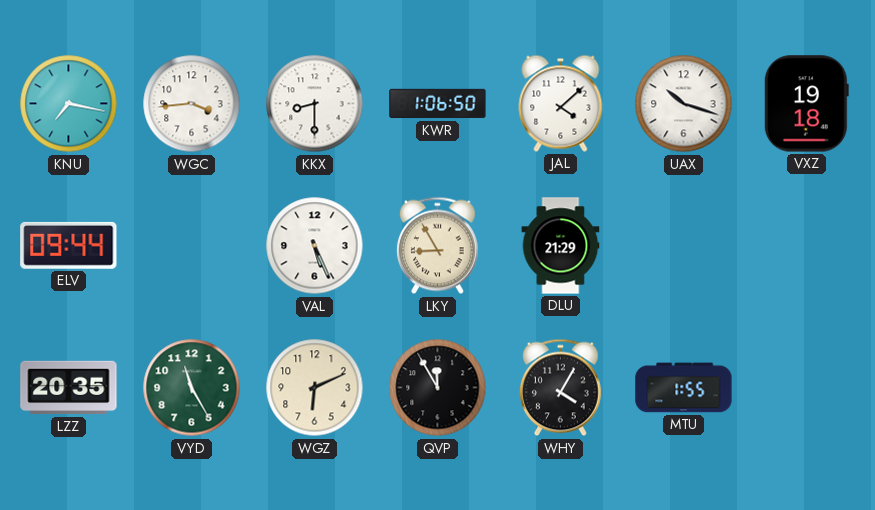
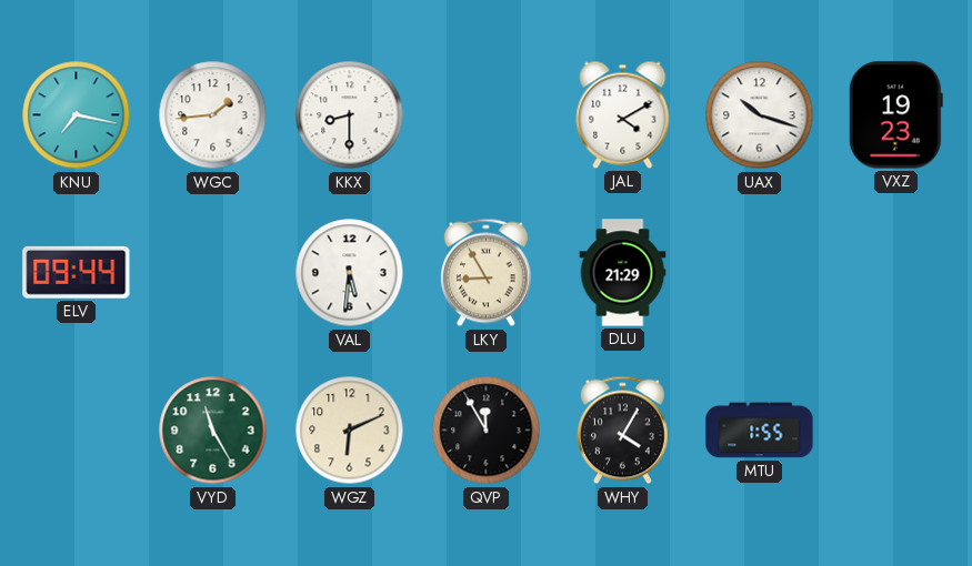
WGC: 3:44 -> 1:44 (213, 115)
KWR: 1:06 -> none (438, 104)
JAL: 4:08 -> 4:10 (623, 114)
VXZ: 19:18 -> 19:23 (895, 115)
VAL: 5:26 -> 5:31 (350, 273)
LZZ: 20:35 -> none (69, 388)
